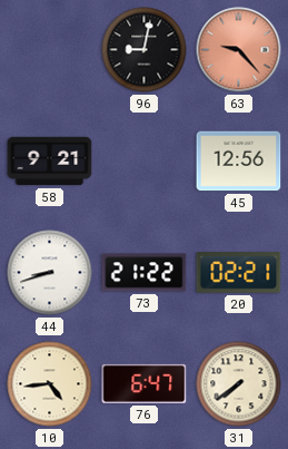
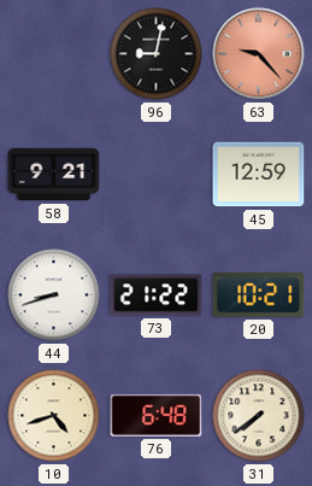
45: 12:56 -> 12:59 (259, 175)
20: 02:21 -> 10:21 (259, 295)
10: 4:44 -> 4:42 (54, 416)
76: 6:47 -> 6:48 (157, 415)
